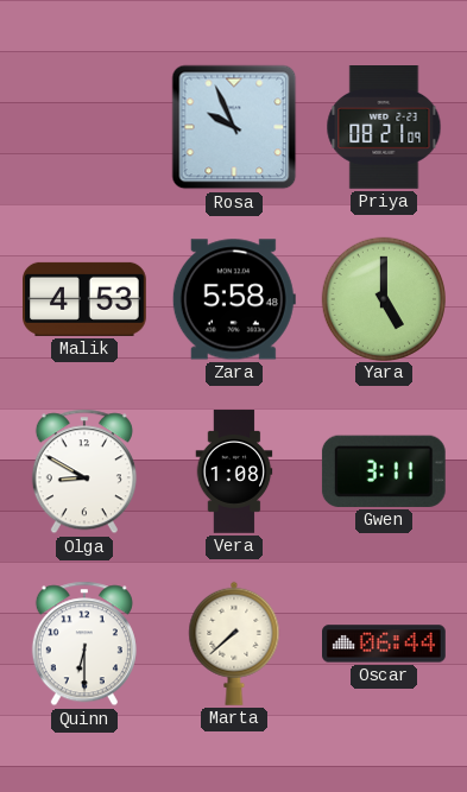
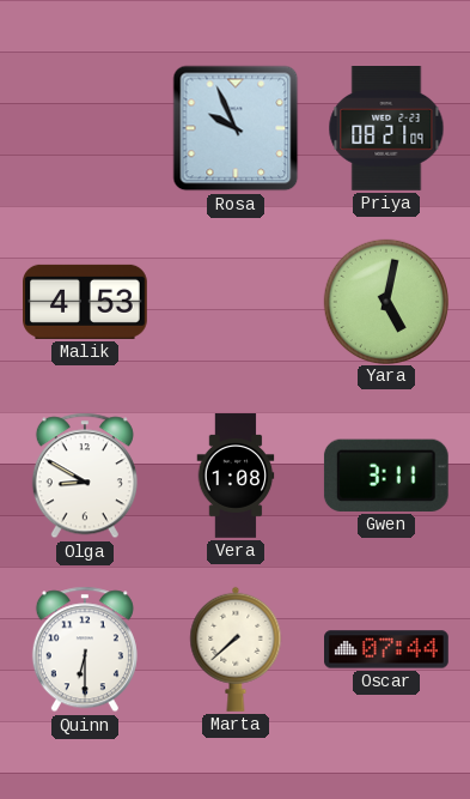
Zara: 5:58 -> none (234, 299)
Yara: 5:00 -> 5:02 (385, 301)
Oscar: 06:44 -> 07:44 (387, 649)
